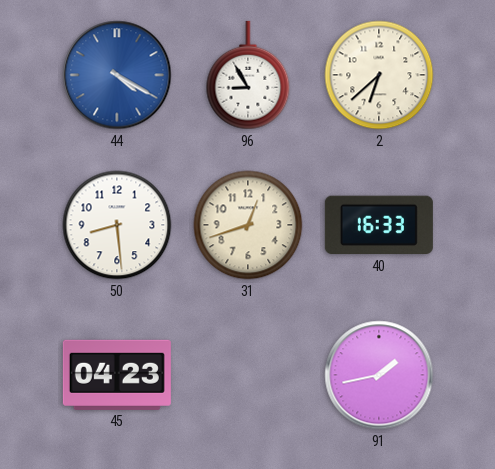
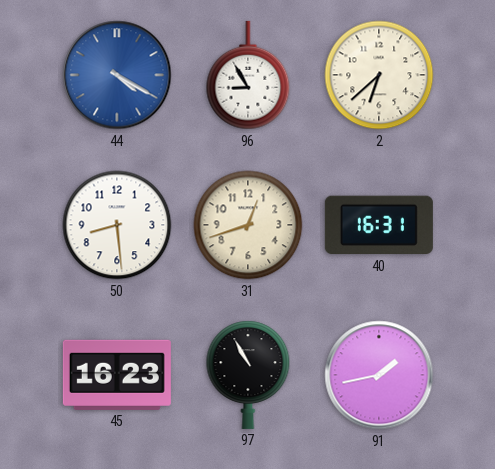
40: 16:33 -> 16:31 (379, 225)
45: 04:23 -> 16:23 (117, 375)
97: none -> 10:55 (248, 375)
